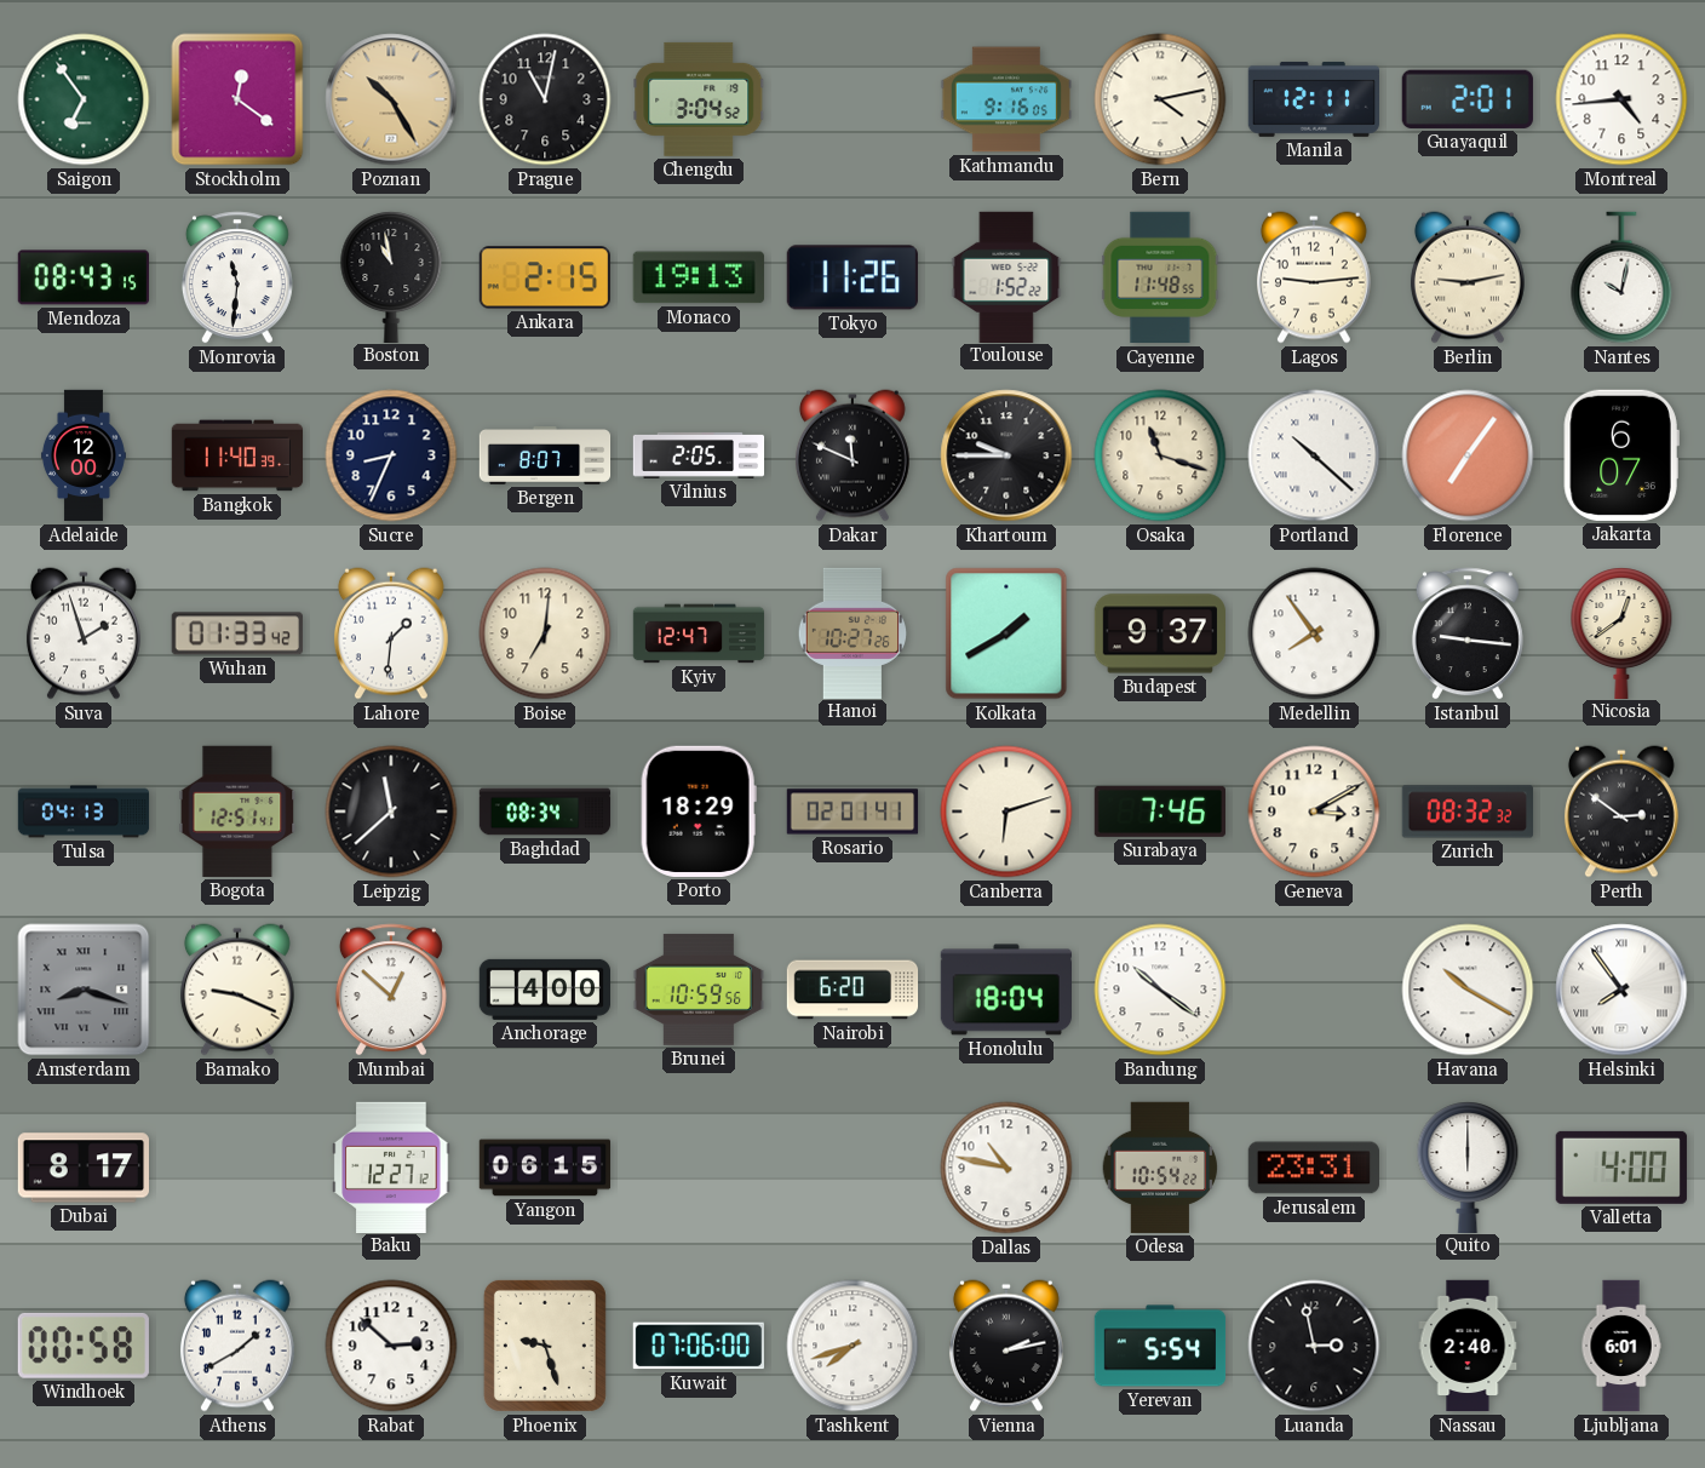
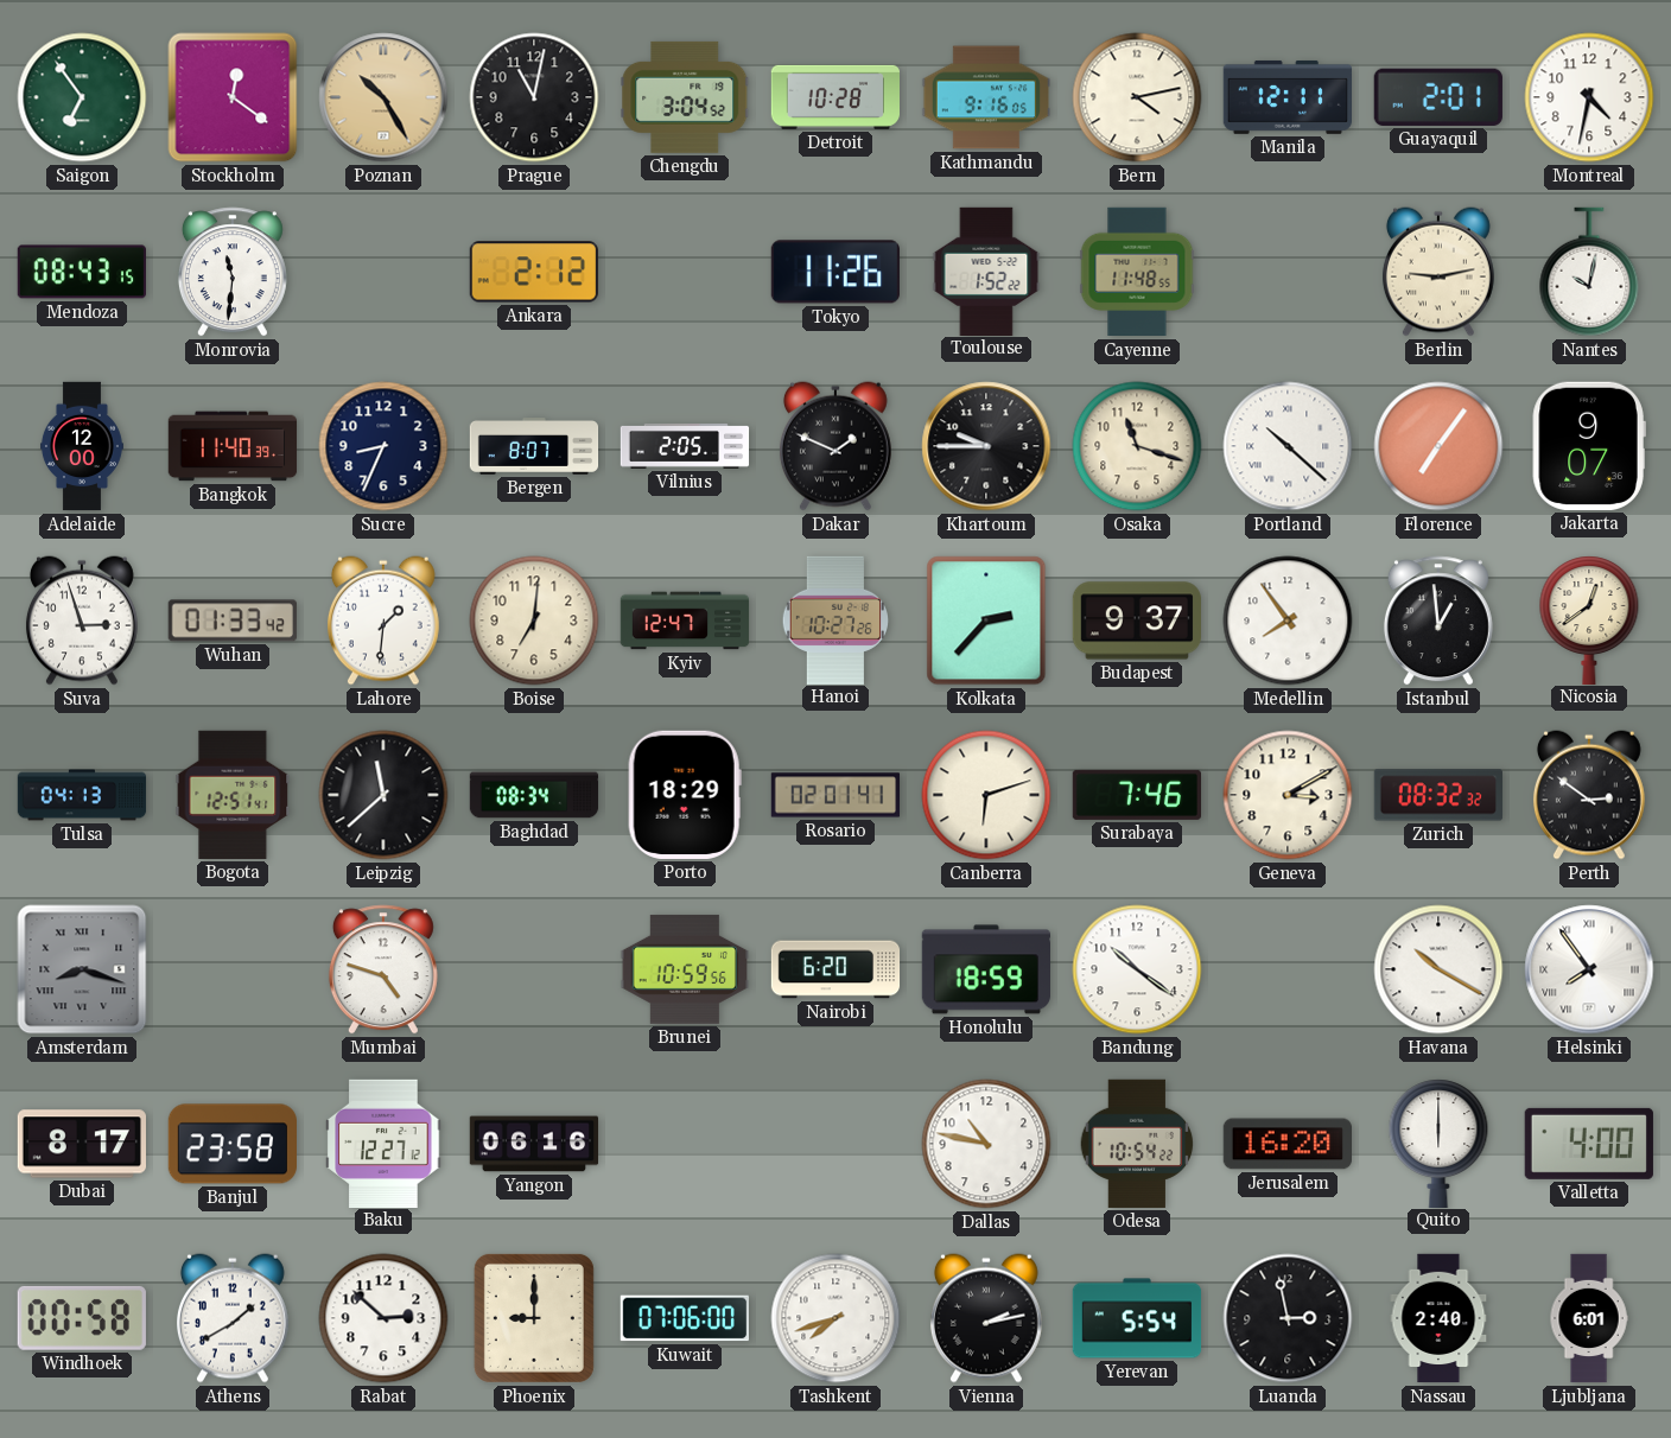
Detroit: none -> 10:28 (834, 97)
Montreal: 4:44 -> 4:32 (1589, 97)
Boston: 10:58 -> none (391, 276)
Ankara: 2:15 -> 2:12 (534, 272)
Monaco: 19:13 -> none (699, 277)
Lagos: 9:14 -> none (1314, 277)
Dakar: 11:49 -> 1:49 (835, 446)
Jakarta: 6:07 -> 9:07 (1589, 446)
Suva: 1:57 -> 2:57 (82, 621)
Kolkata: 1:40 -> 2:37 (986, 621)
Istanbul: 9:16 -> 12:59 (1438, 621)
Bamako: 9:19 -> none (237, 990)
Mumbai: 12:52 -> 4:48 (383, 969)
Anchorage: 4:00 -> none (544, 990)
Honolulu: 18:04 -> 18:59 (985, 969)
Banjul: none -> 23:58 (231, 1144)
Yangon: 06:15 -> 06:16 (534, 1144)
Jerusalem: 23:31 -> 16:20 (1286, 1144)
Phoenix: 9:27 -> 9:00 (534, 1318)
